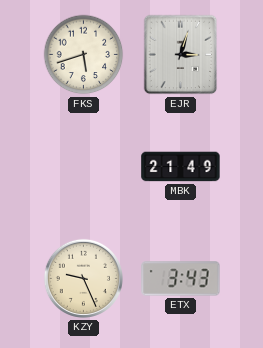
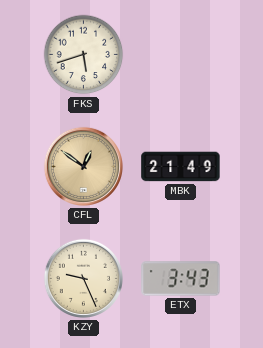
EJR: 3:03 -> none (181, 55)
CFL: none -> 12:51 (83, 166)
